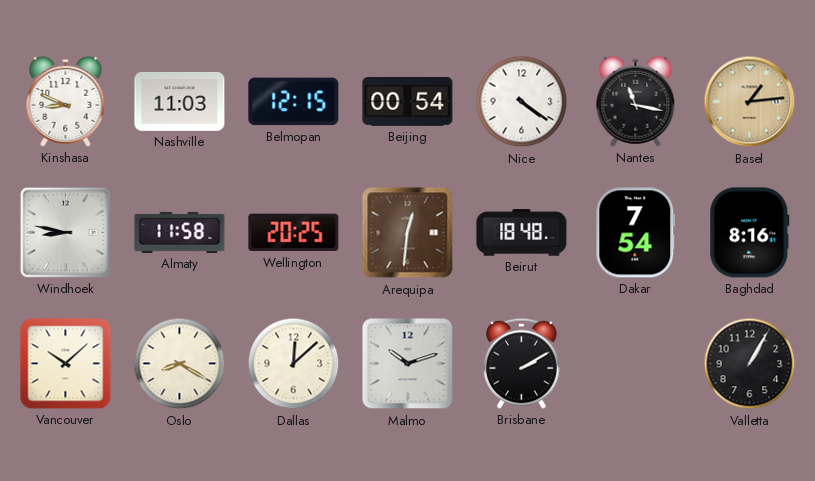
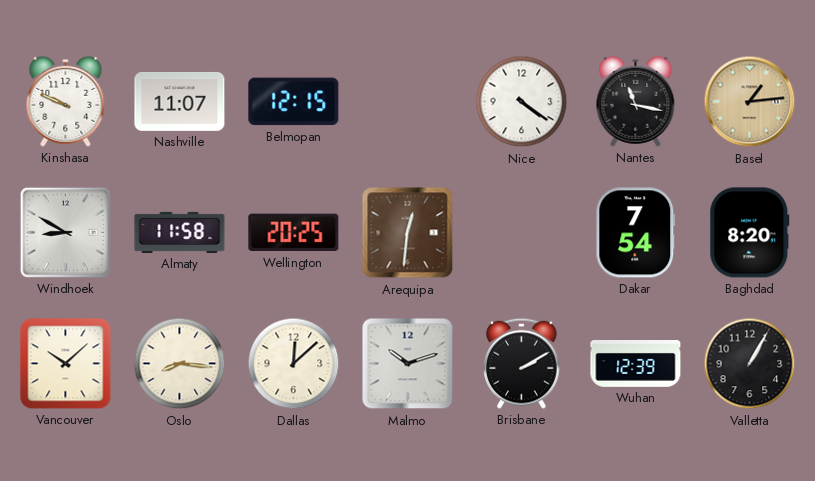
Kinshasa: 8:49 -> 9:49 (66, 101)
Nashville: 11:03 -> 11:07 (180, 101)
Beijing: 00:54 -> none (408, 101)
Windhoek: 8:47 -> 8:50 (65, 232)
Beirut: 18:48 -> none (522, 233)
Baghdad: 8:16 -> 8:20 (750, 233)
Oslo: 8:20 -> 8:16 (180, 364)
Wuhan: none -> 12:39 (636, 364)
